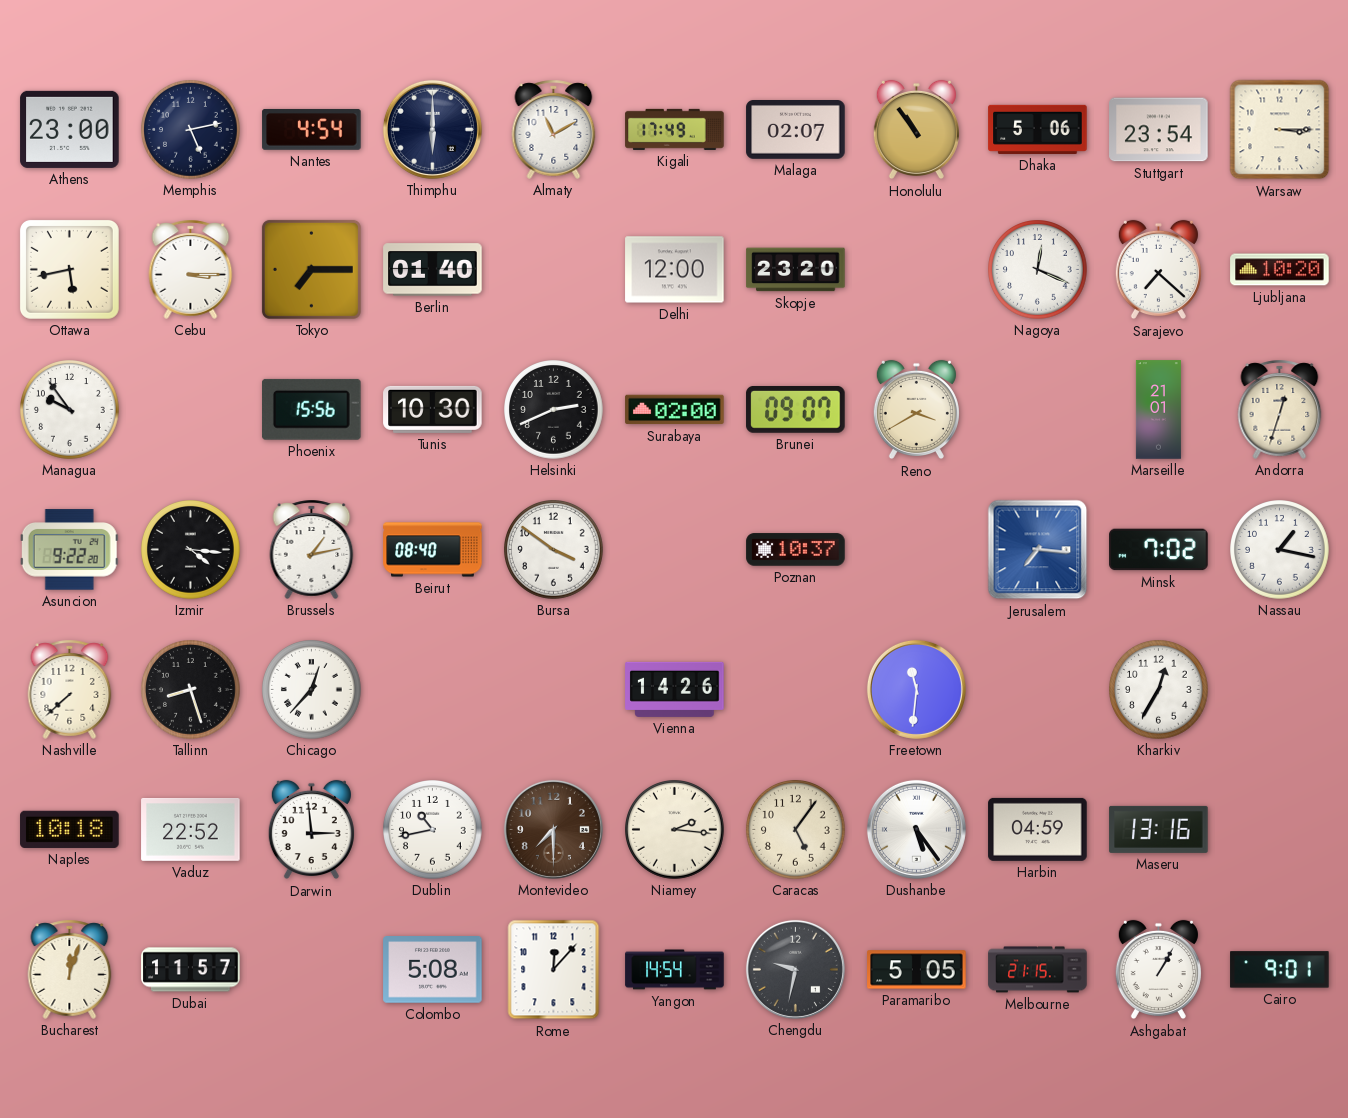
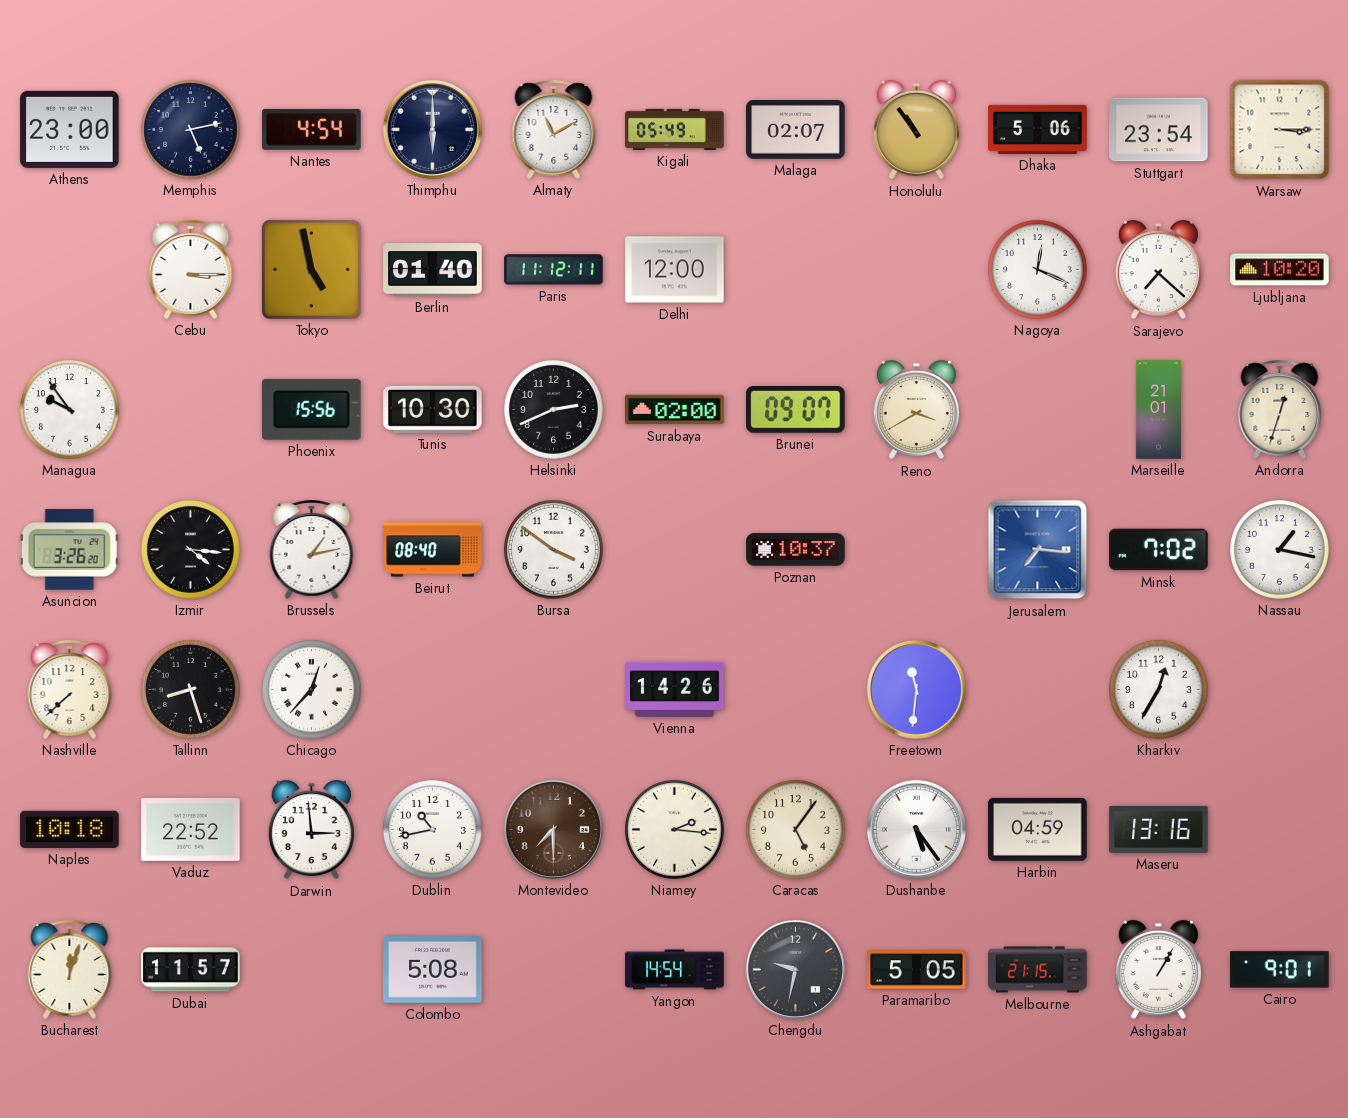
Kigali: 17:49 -> 05:49 (675, 129)
Ottawa: 5:43 -> none (69, 269)
Tokyo: 7:15 -> 4:58 (311, 269)
Paris: none -> 11:12 (554, 270)
Skopje: 23:20 -> none (796, 270)
Asuncion: 9:22 -> 3:26 (69, 550)
Rome: 12:07 -> none (554, 970)
